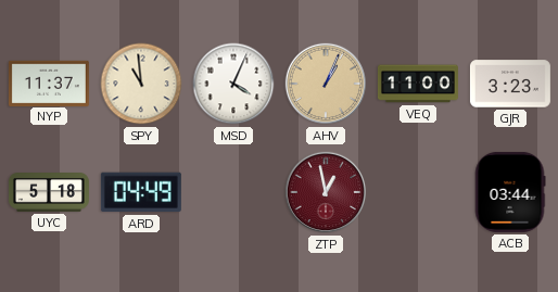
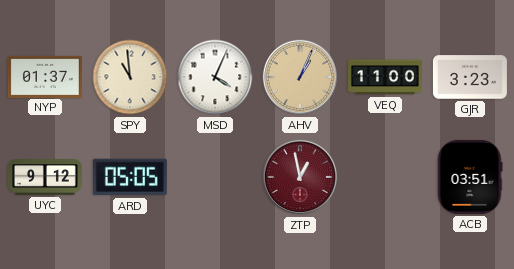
NYP: 11:37 -> 01:37 (45, 76)
UYC: 5:18 -> 9:12 (45, 178)
ARD: 04:49 -> 05:05 (130, 177)
ACB: 03:44 -> 03:51 (470, 177)
